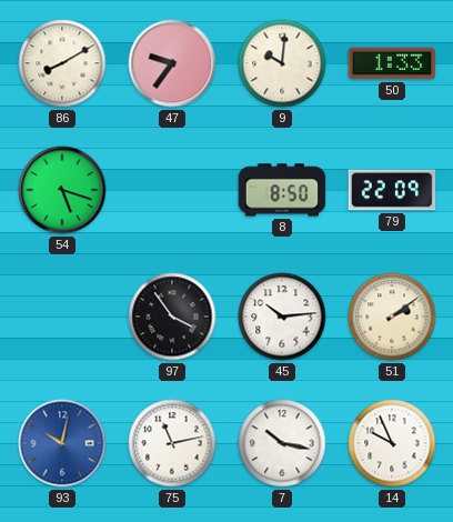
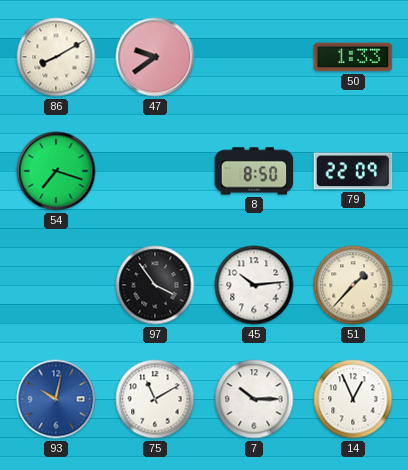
47: 9:36 -> 9:39 (155, 57)
9: 10:01 -> none (282, 63)
54: 5:18 -> 7:18 (56, 171)
51: 2:09 -> 1:37 (353, 285)
75: 11:13 -> 11:10 (155, 399)
7: 10:17 -> 10:15 (254, 399)
14: 9:56 -> 12:56 (353, 399)
